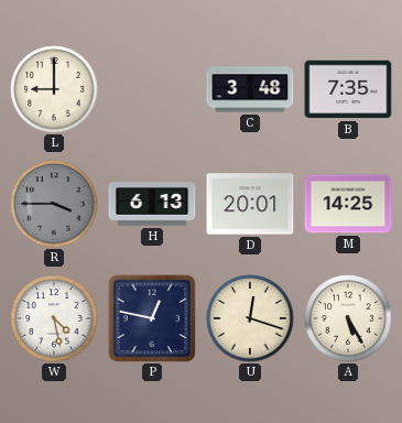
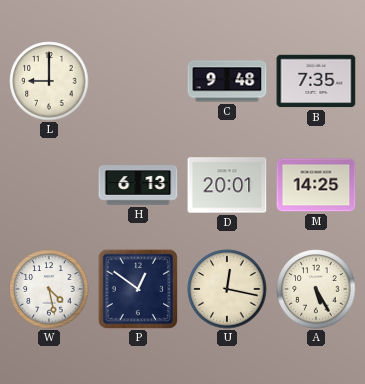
C: 3:48 -> 9:48 (227, 81)
R: 3:45 -> none (54, 204)
P: 12:47 -> 12:51 (138, 289)
U: 12:18 -> 12:17 (227, 289)
